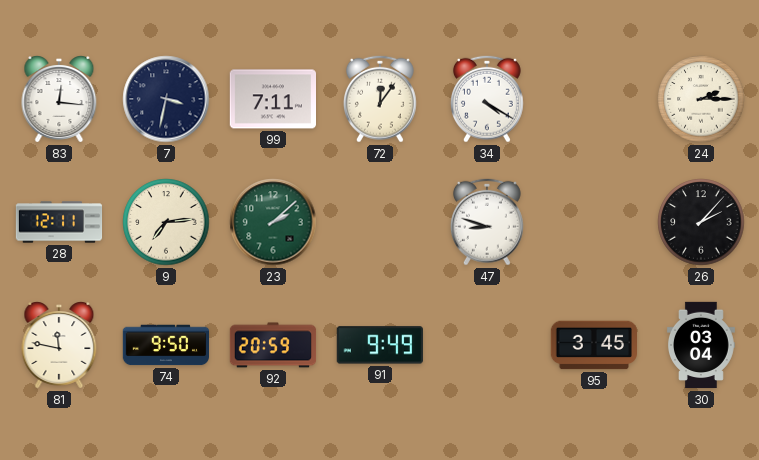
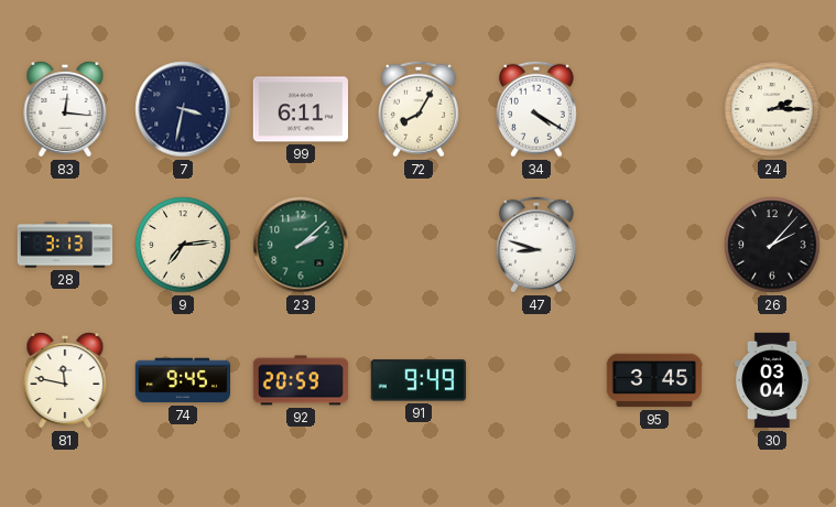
99: 7:11 -> 6:11 (300, 109)
72: 12:06 -> 8:05 (419, 109)
28: 12:11 -> 3:13 (65, 245)
74: 9:50 -> 9:45 (182, 380)
